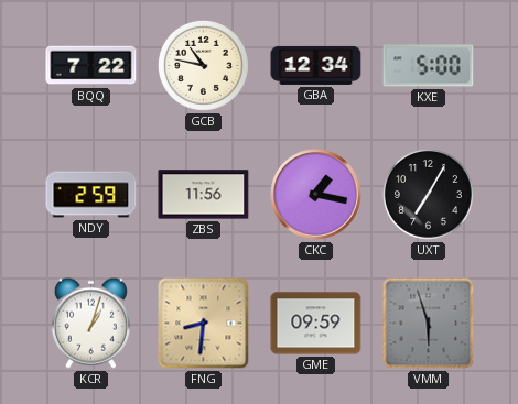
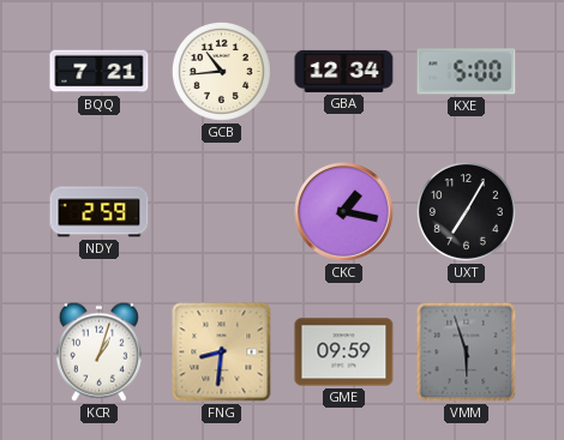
BQQ: 7:22 -> 7:21 (100, 72)
GCB: 10:47 -> 10:44 (221, 71)
ZBS: 11:56 -> none (204, 195)
